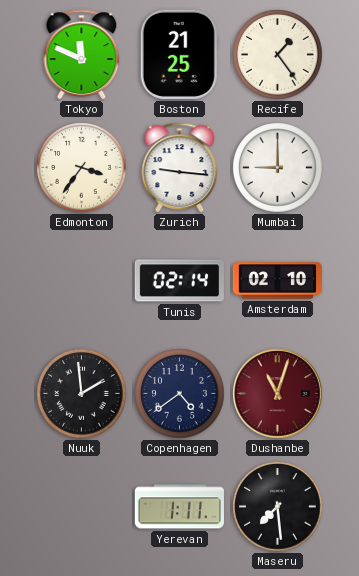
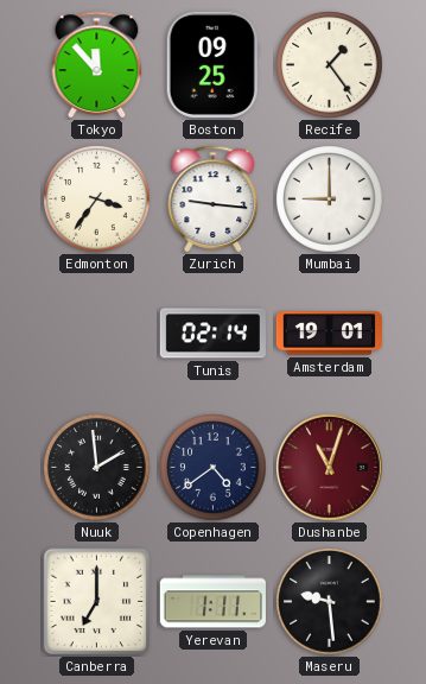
Tokyo: 11:49 -> 11:53 (97, 64)
Boston: 21:25 -> 09:25 (212, 64)
Amsterdam: 02:10 -> 19:01 (329, 334)
Canberra: none -> 7:00 (97, 602)
Maseru: 7:29 -> 9:29 (330, 602)
